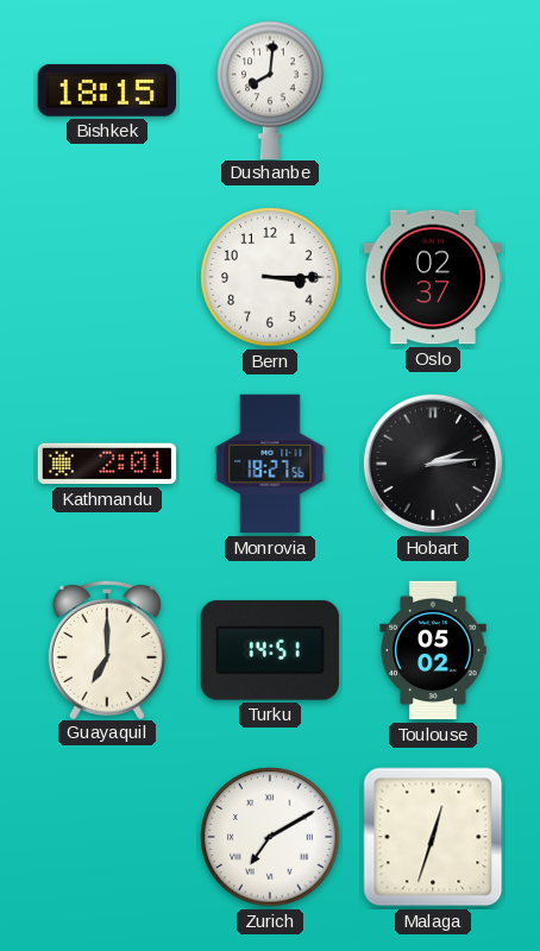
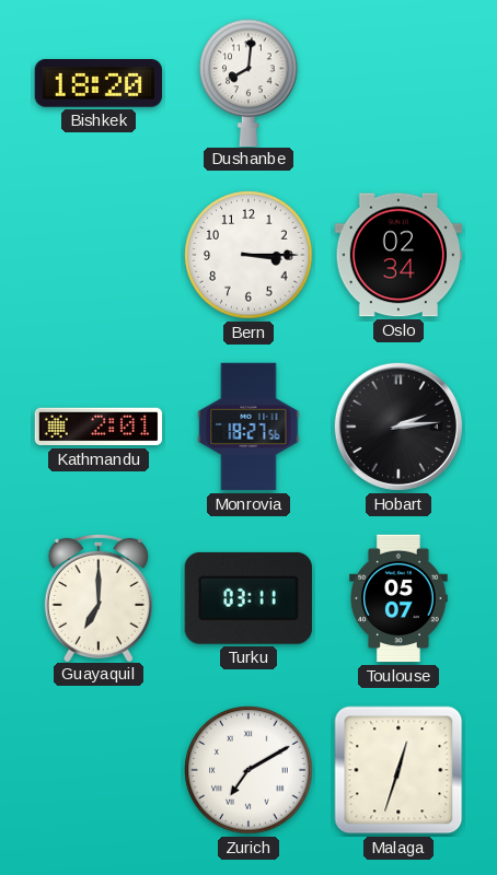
Bishkek: 18:15 -> 18:20 (97, 84)
Oslo: 02:37 -> 02:34 (398, 255)
Turku: 14:51 -> 03:11 (248, 598)
Toulouse: 05:02 -> 05:07 (398, 598)
